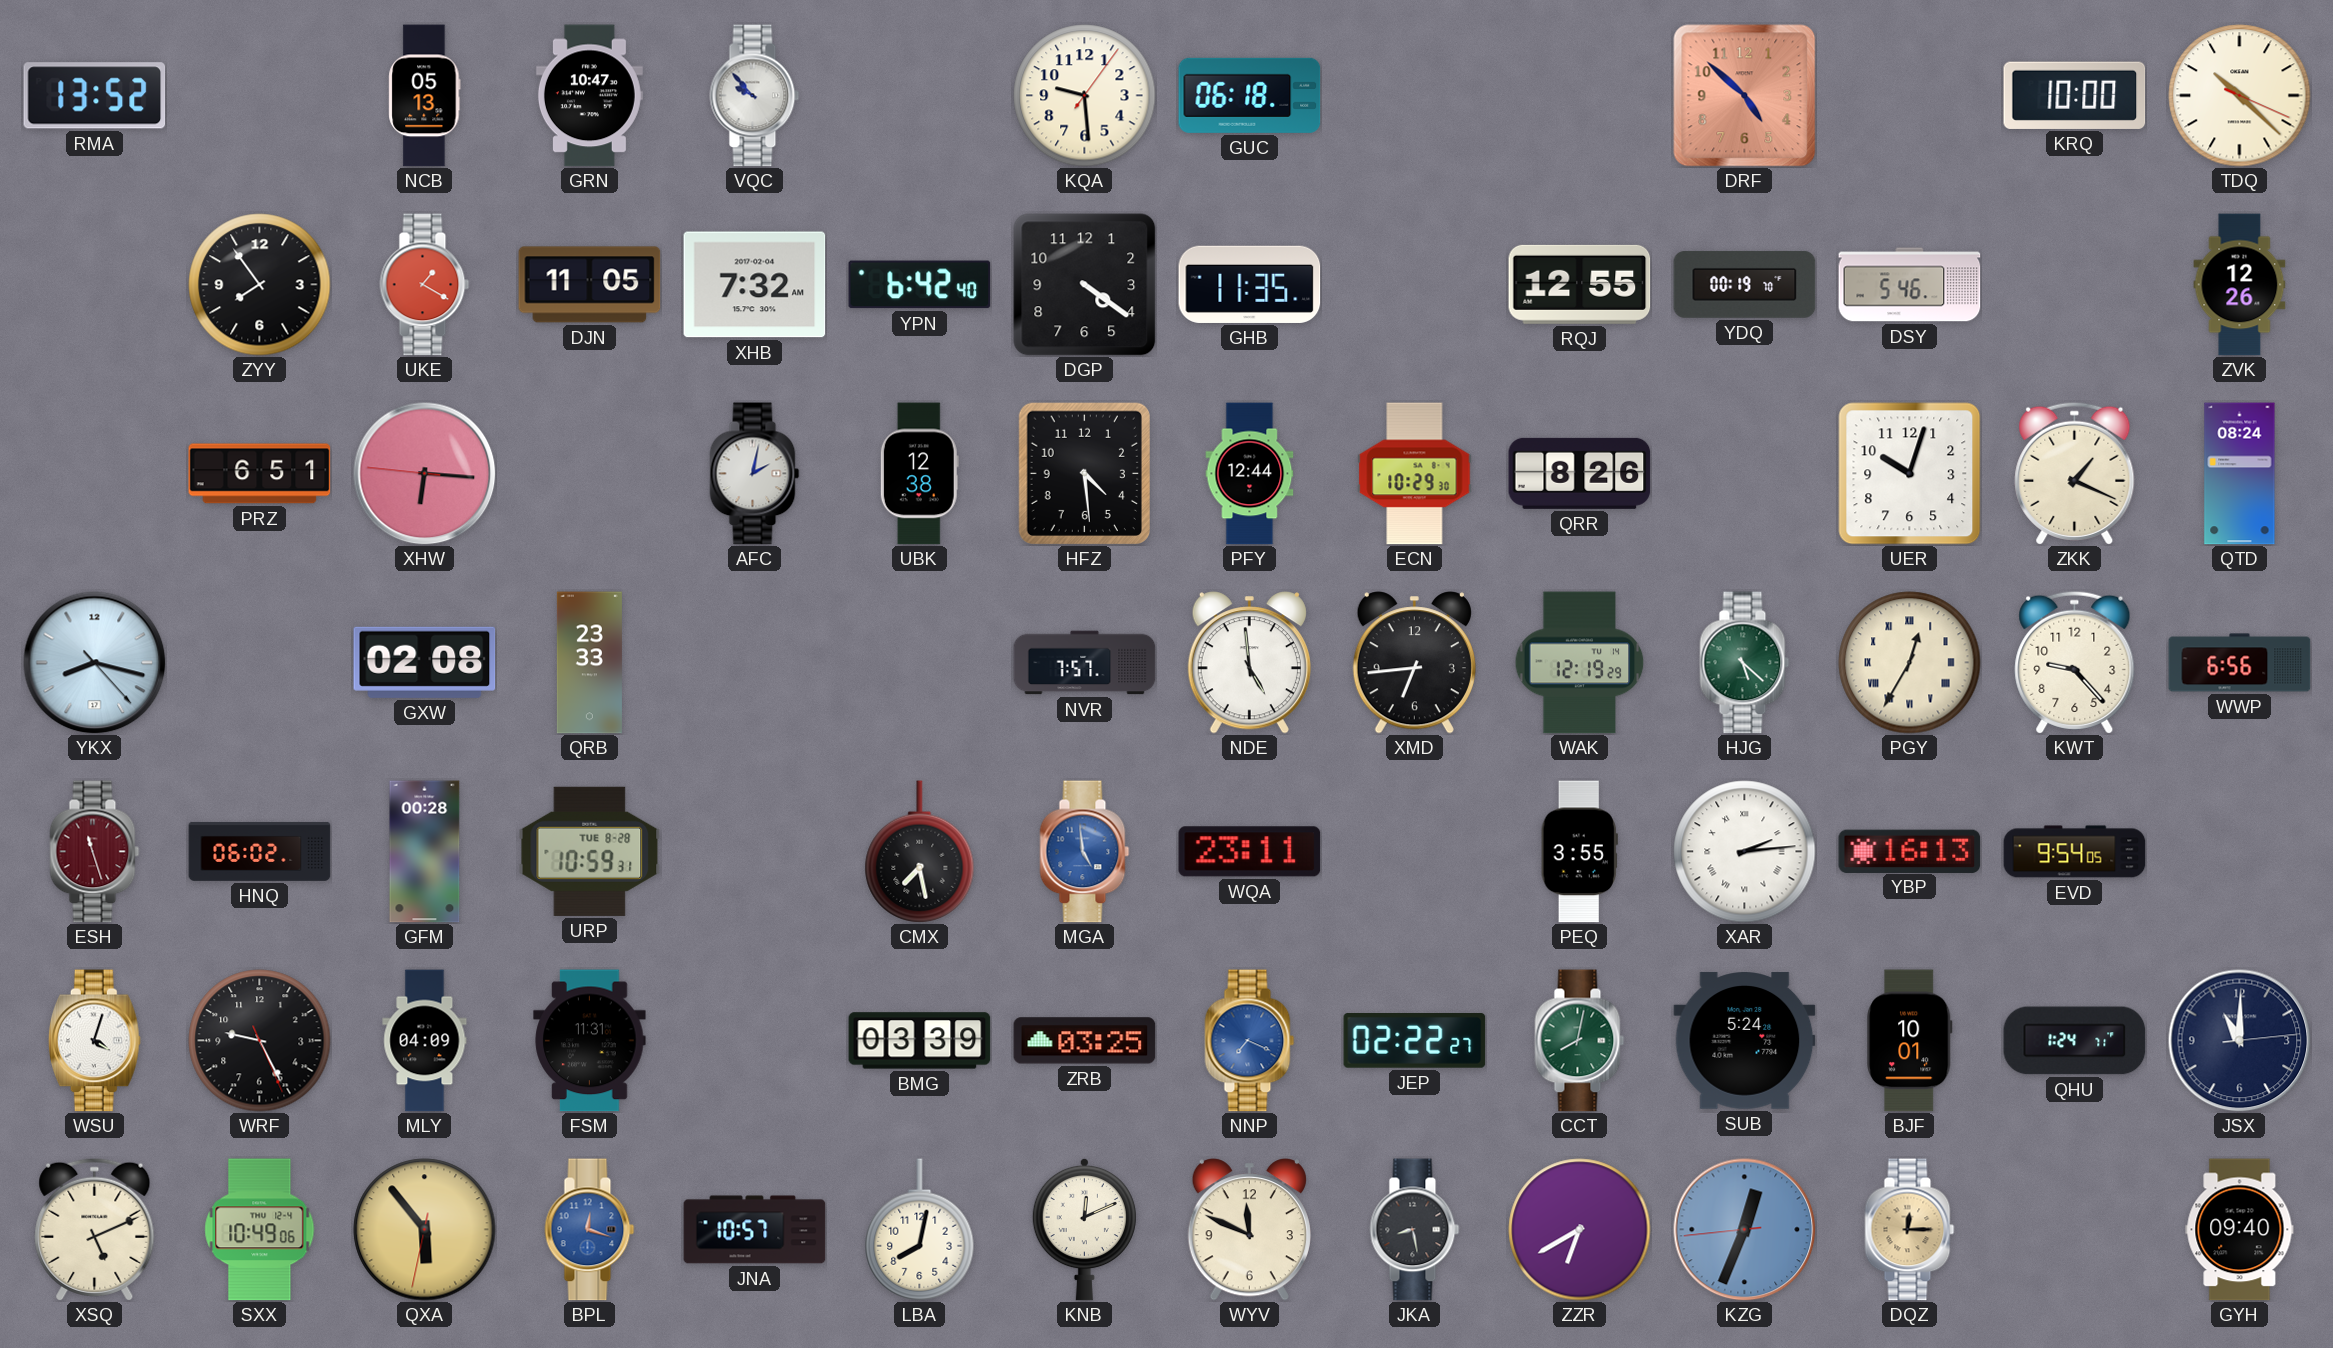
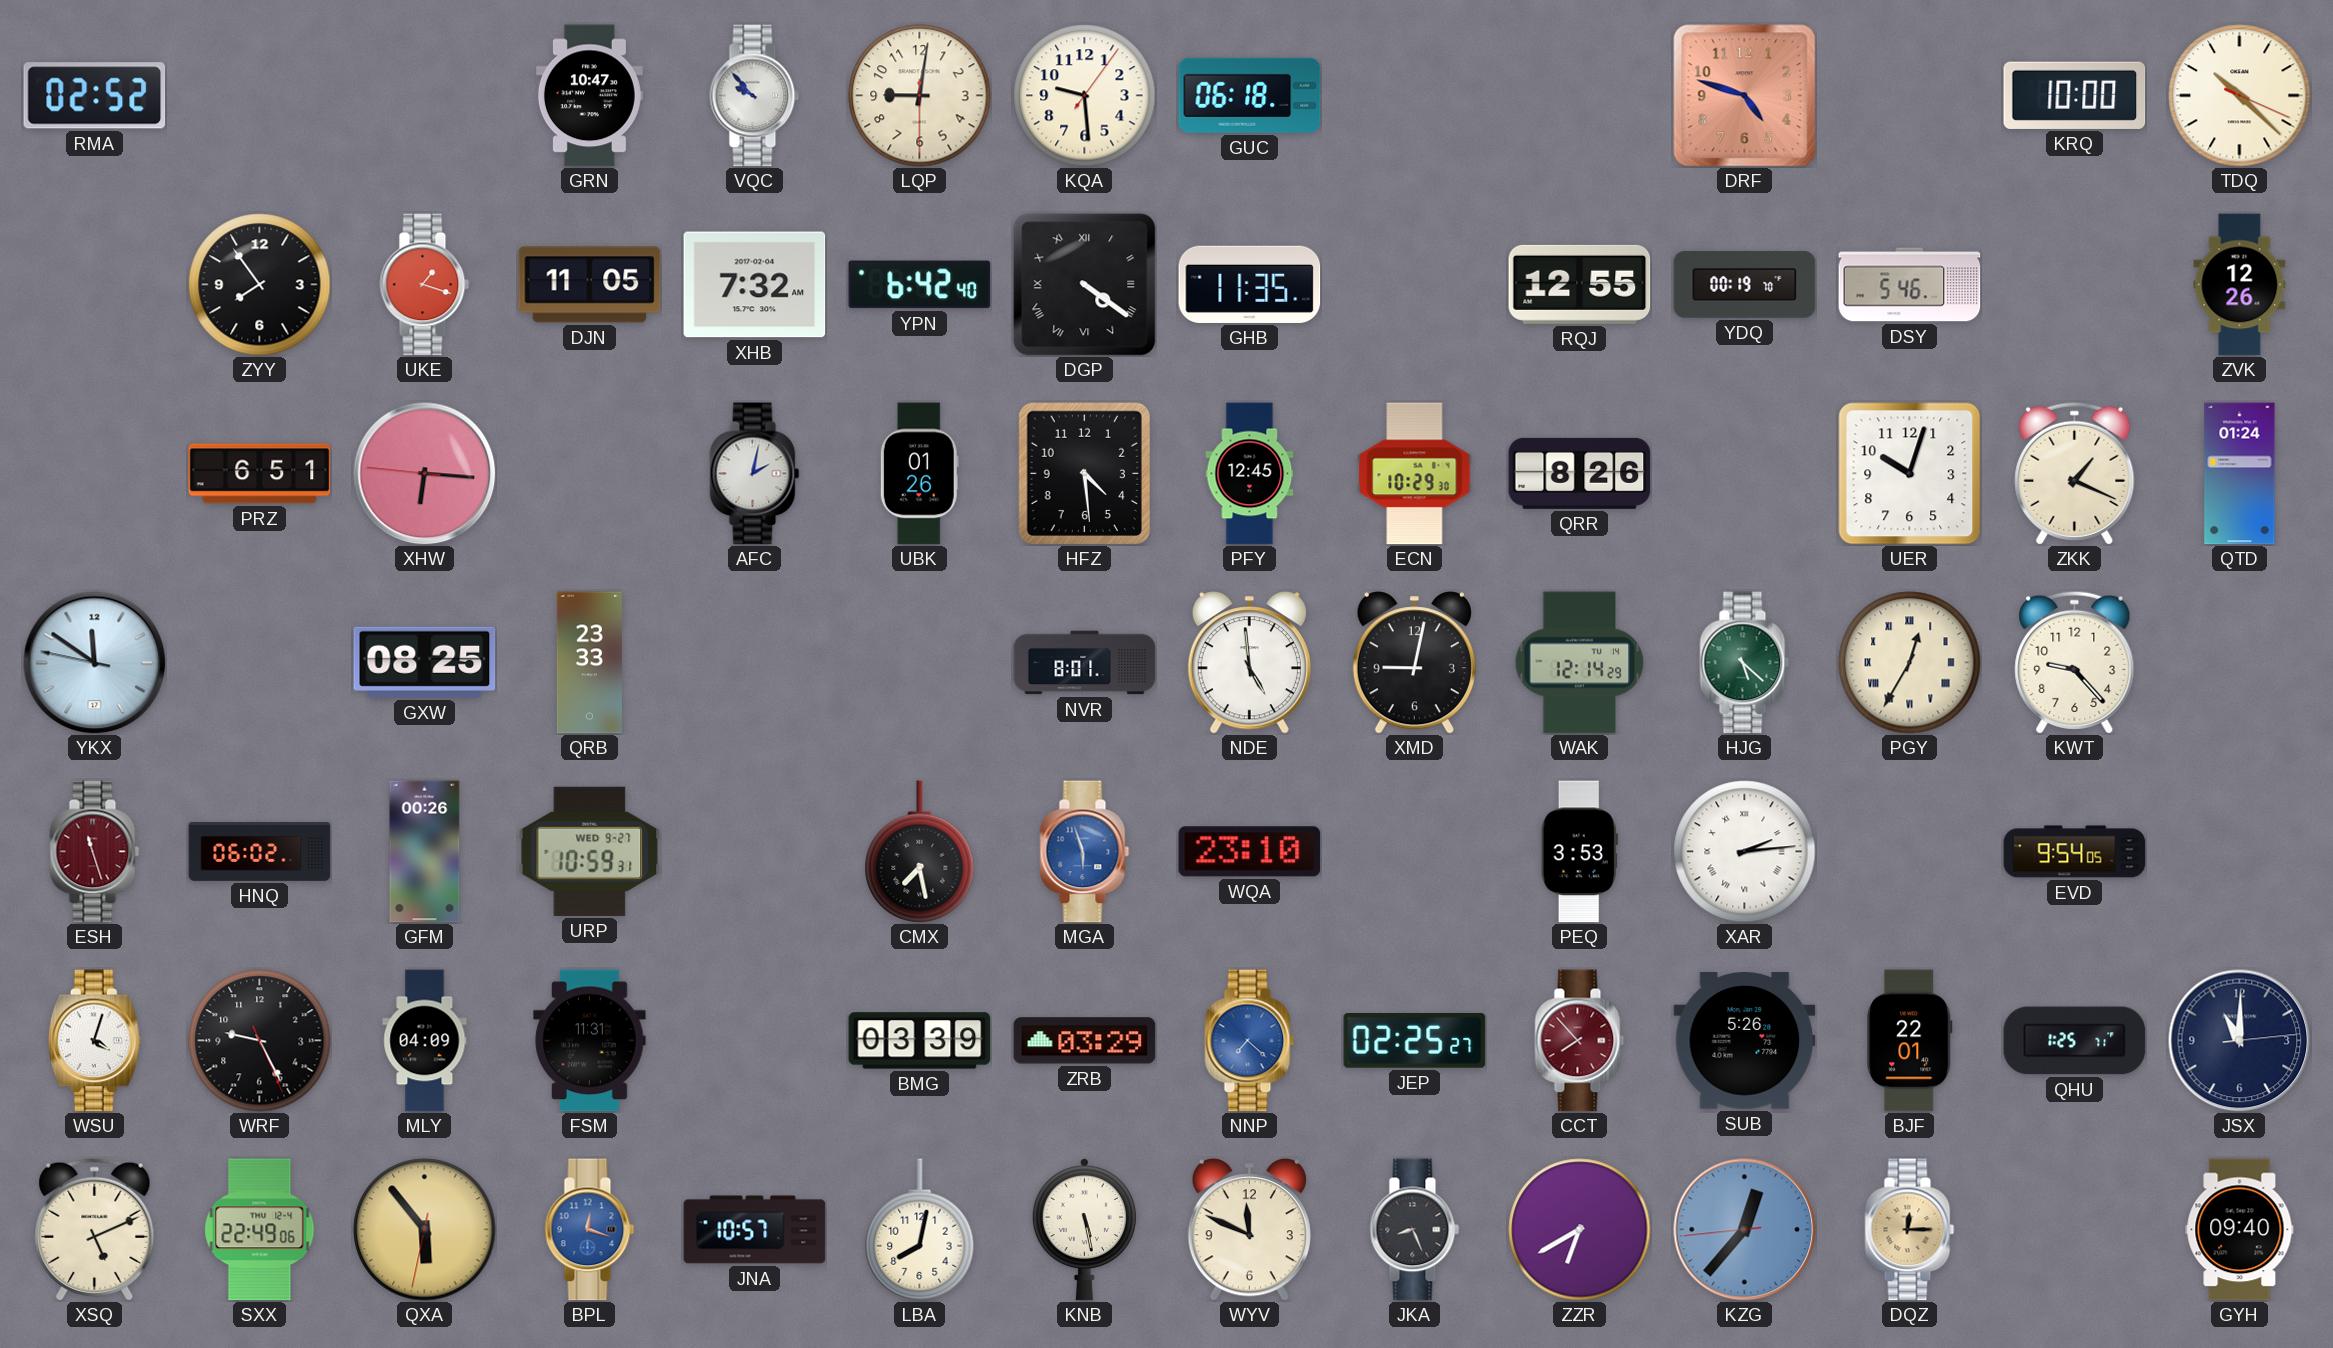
RMA: 13:52 -> 02:52 (95, 96)
NCB: 05:13 -> none (425, 96)
LQP: none -> 9:01 (920, 96)
DRF: 4:52 -> 4:48 (1745, 96)
UKE: 1:20 -> 1:18 (425, 285)
DGP numerals: Arabic -> Roman (1085, 285)
UBK: 12:38 -> 01:26 (919, 474)
PFY: 12:44 -> 12:45 (1250, 474)
QTD: 08:24 -> 01:24 (2240, 474)
YKX: 8:17 -> 11:50 (95, 663)
GXW: 02:08 -> 08:25 (425, 662)
NVR: 7:57 -> 8:01 (1085, 663)
XMD: 6:44 -> 9:02 (1414, 663)
WAK: 12:19 -> 12:14 (1580, 663)
WWP: 6:56 -> none (2240, 663)
GFM: 00:28 -> 00:26 (425, 852)
URP date: TUE 8-28 -> WED 9-27 (590, 851)
MGA: 4:59 -> 5:57 (1085, 852)
WQA: 23:11 -> 23:10 (1250, 852)
PEQ: 3:55 -> 3:53 (1579, 852)
YBP: 16:13 -> none (1910, 851)
ZRB: 03:25 -> 03:29 (1085, 1041)
NNP: 7:19 -> 7:22 (1250, 1041)
JEP: 02:22 -> 02:25 (1415, 1041)
CCT: 8:02 -> 7:53 (1580, 1041)
CCT dial: green -> burgundy (1580, 1041)
SUB: 5:24 -> 5:26 (1745, 1041)
BJF: 10:01 -> 22:01 (1910, 1041)
QHU: 1:24 -> 1:25 (2075, 1041)
SXX: 10:49 -> 22:49 (260, 1230)
KNB: 12:11 -> 5:28 (1084, 1229)
JKA: 8:28 -> 8:26 (1415, 1230)
KZG: 12:33 -> 12:36 (1745, 1230)
